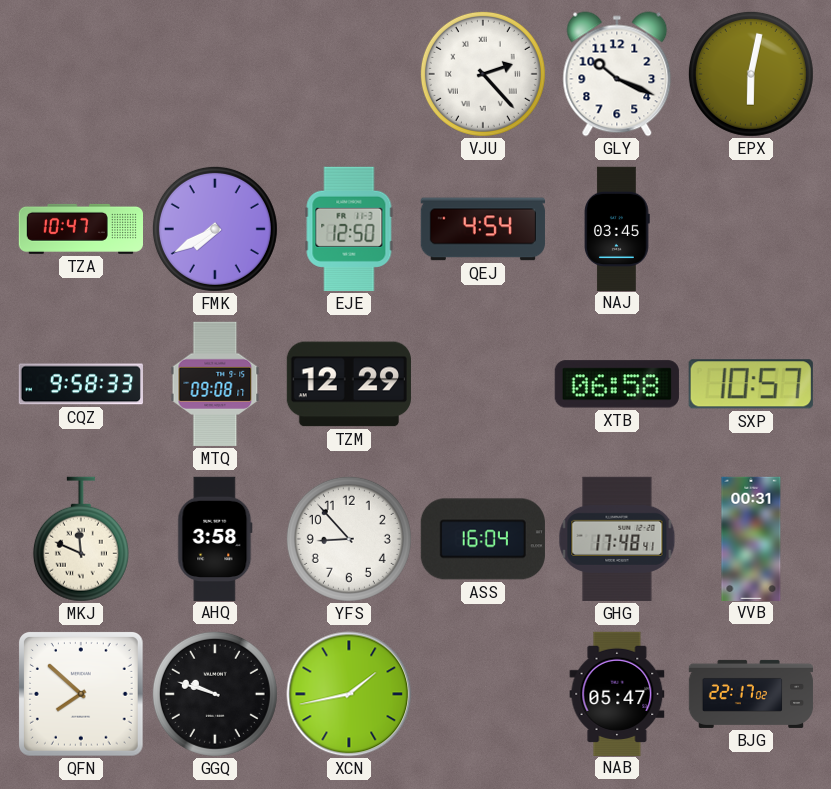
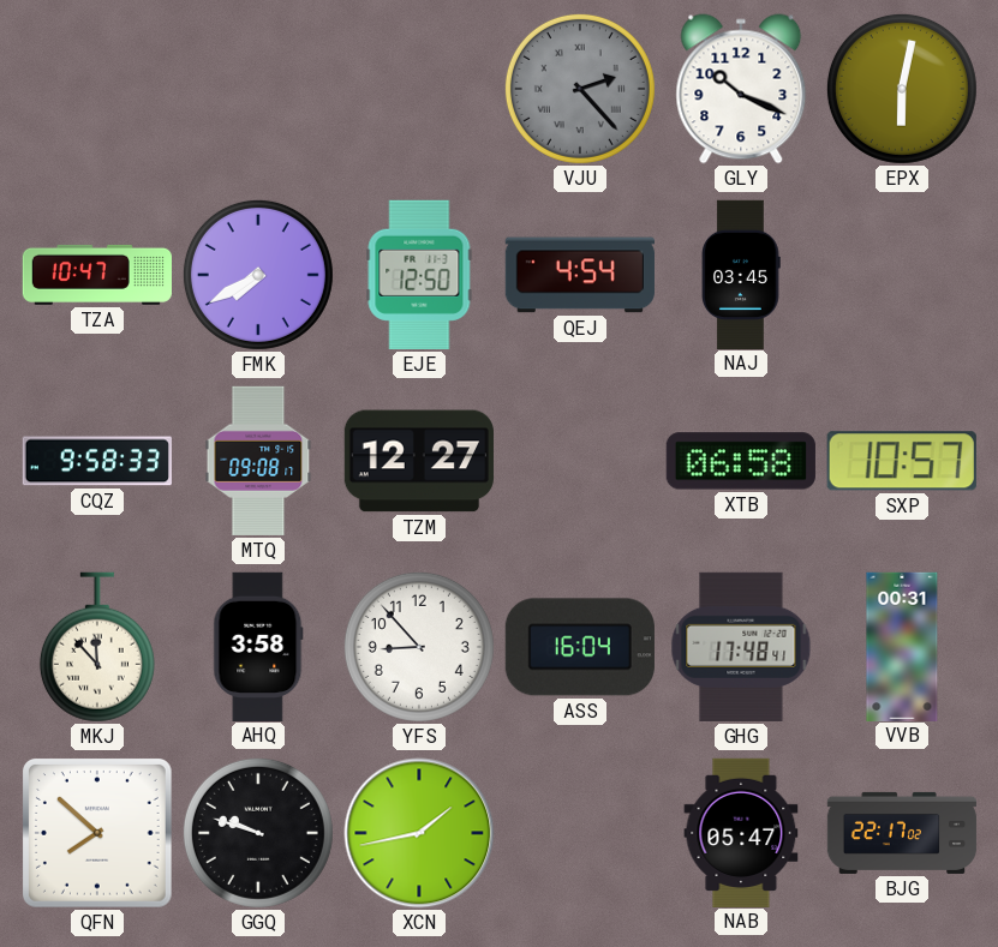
VJU dial: white -> grey (580, 89)
TZM: 12:29 -> 12:27 (419, 461)
MKJ: 11:49 -> 11:53 (97, 647)
